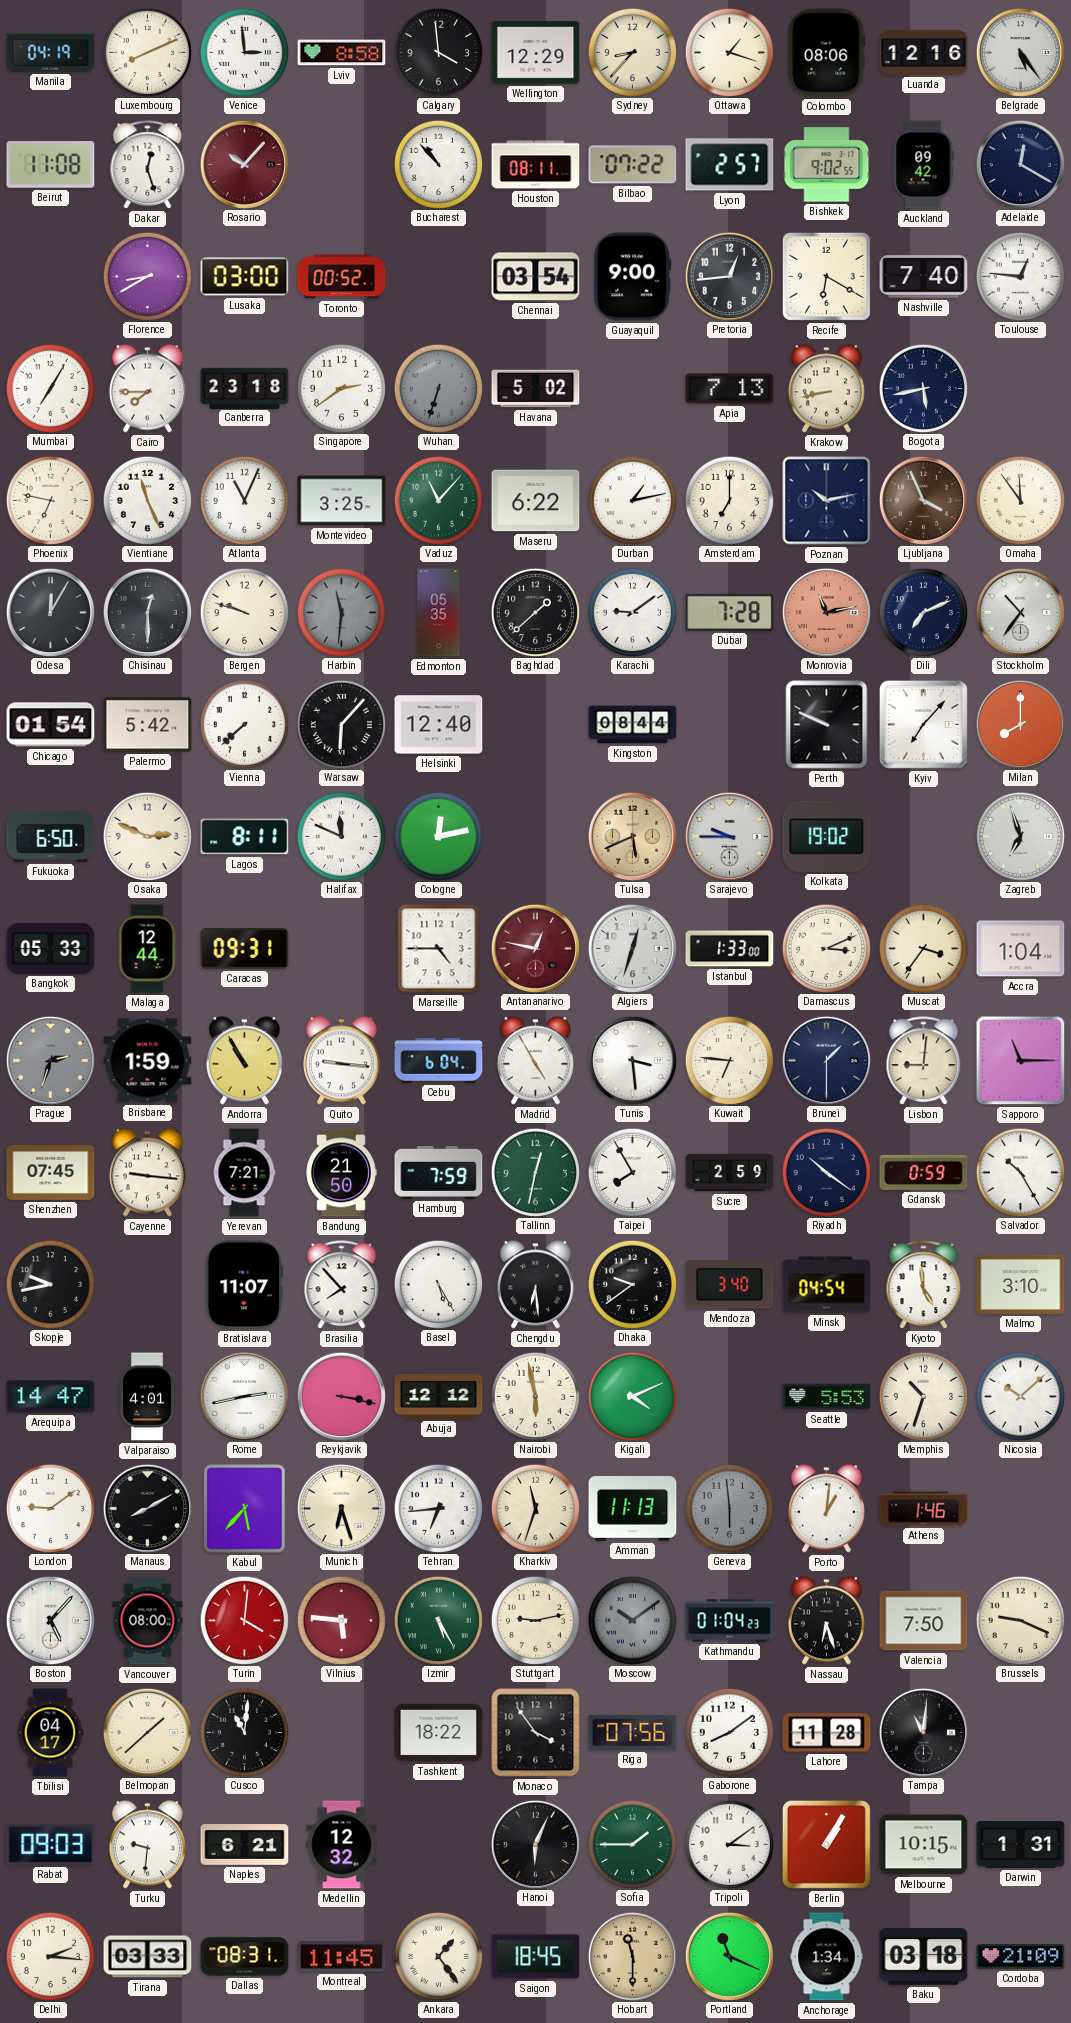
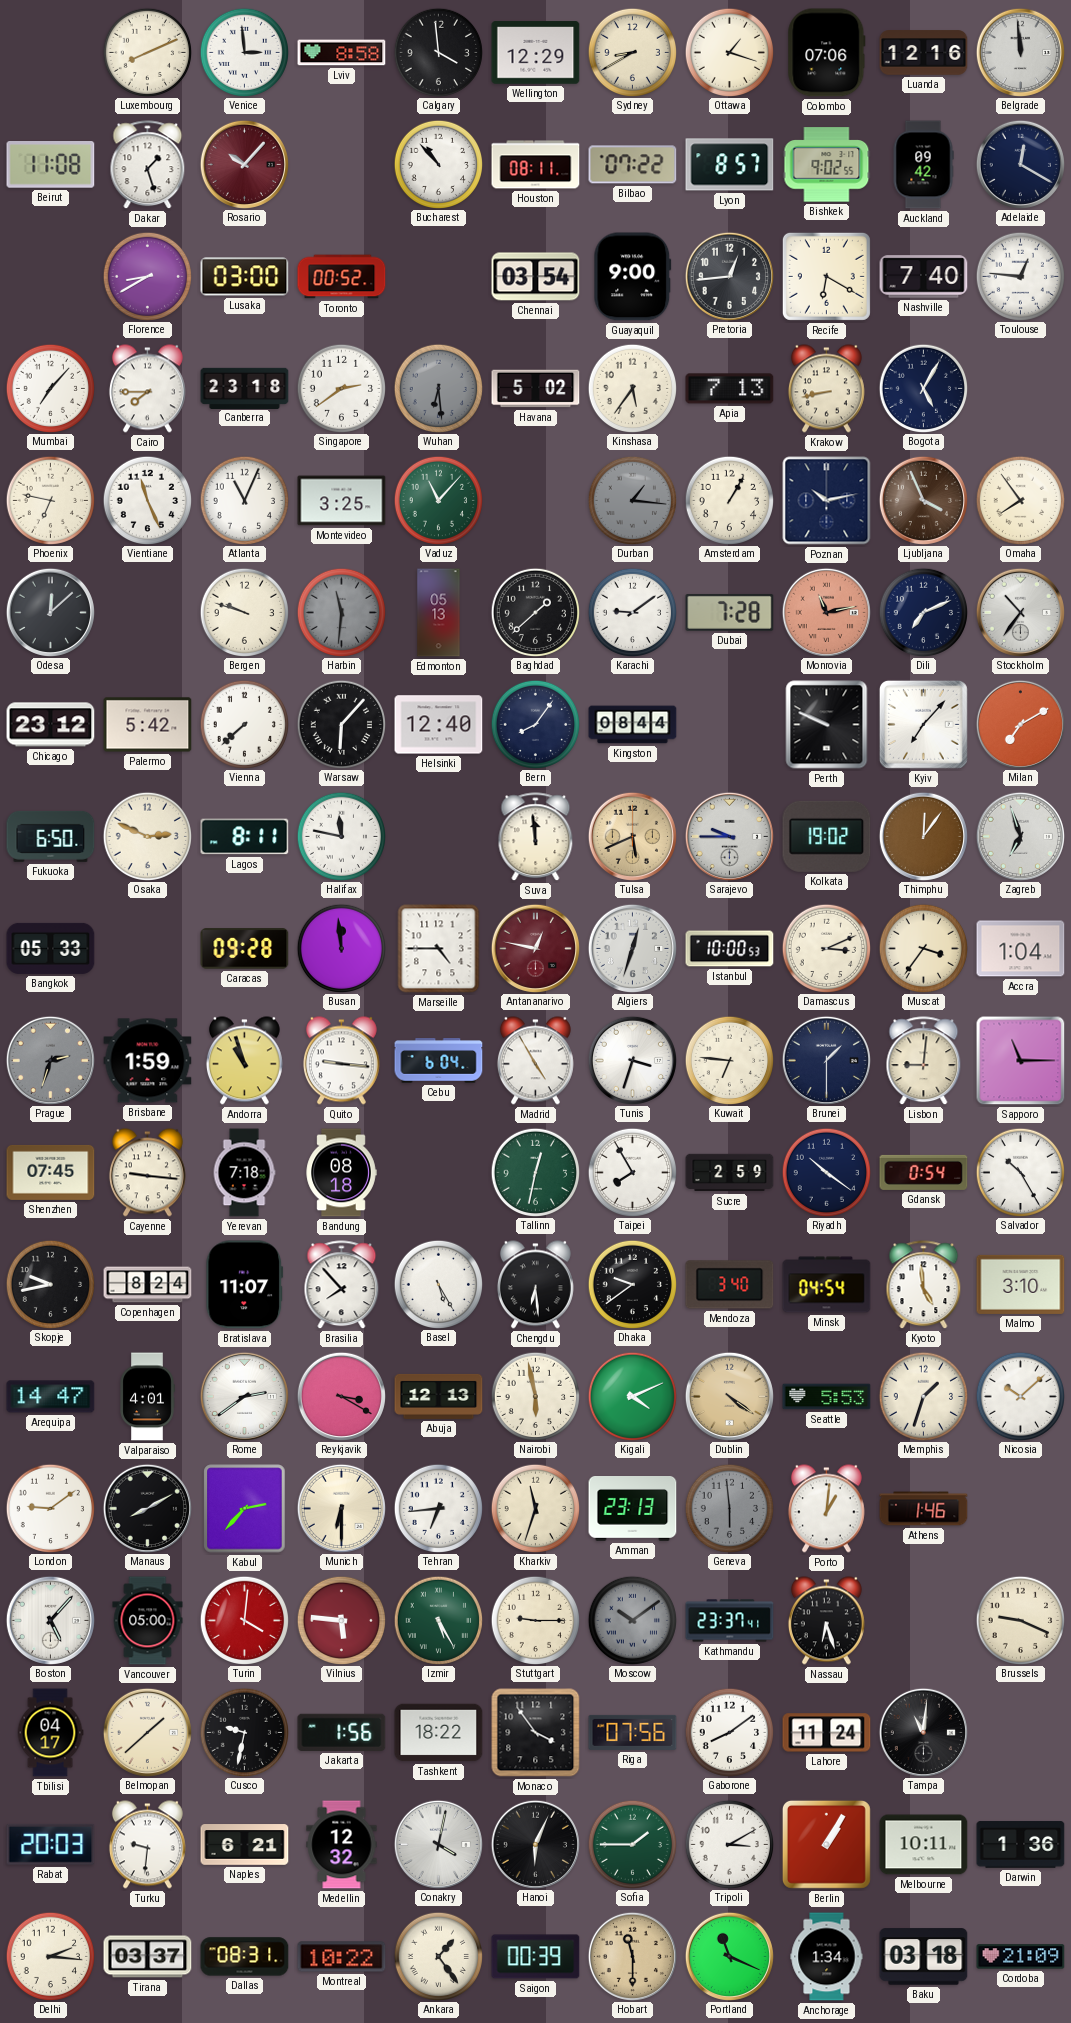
Manila: 04:19 -> none (51, 52)
Sydney: 8:37 -> 8:40 (632, 52)
Colombo: 08:06 -> 07:06 (827, 53)
Belgrade: 5:24 -> 11:59 (1020, 52)
Dakar: 12:27 -> 1:27 (148, 165)
Lyon: 2:57 -> 8:57 (730, 165)
Mumbai: 7:05 -> 7:07 (50, 388)
Wuhan: 6:33 -> 6:29 (438, 388)
Kinshasa: none -> 5:36 (632, 388)
Bogota: 5:43 -> 5:05 (923, 388)
Maseru: 6:22 -> none (536, 501)
Durban: 1:13 -> 1:16 (632, 500)
Durban dial: white -> grey (632, 500)
Amsterdam: 7:00 -> 1:05 (729, 500)
Omaha: 11:54 -> 7:54 (1020, 500)
Odesa: 12:05 -> 12:08 (50, 612)
Chisinau: 12:30 -> none (147, 612)
Edmonton: 05:35 -> 05:13 (439, 613)
Chicago: 01:54 -> 23:12 (51, 725)
Bern: none -> 8:06 (535, 724)
Milan: 8:00 -> 7:10 (1020, 724)
Halifax: 11:49 -> 11:47 (341, 836)
Cologne: 12:13 -> none (438, 836)
Suva: none -> 11:59 (536, 837)
Thimphu: none -> 12:06 (923, 836)
Malaga: 12:44 -> none (147, 949)
Caracas: 09:31 -> 09:28 (245, 949)
Busan: none -> 11:59 (341, 948)
Istanbul: 1:33 -> 10:00 (730, 949)
Andorra: 10:55 -> 10:57 (244, 1061)
Tunis: 3:29 -> 3:33 (632, 1060)
Yerevan: 7:21 -> 7:18 (244, 1173)
Bandung: 21:50 -> 08:18 (341, 1173)
Hamburg: 7:59 -> none (439, 1172)
Gdansk: 0:59 -> 0:54 (924, 1172)
Copenhagen: none -> 8:24 (148, 1285)
Rome: 2:43 -> 2:39 (244, 1396)
Reykjavik: 3:17 -> 3:20 (341, 1396)
Abuja: 12:12 -> 12:13 (439, 1396)
Dublin: none -> 4:21 (729, 1396)
Memphis: 10:33 -> 1:33 (923, 1396)
Kabul: 5:37 -> 2:37 (245, 1509)
Munich: 6:27 -> 6:30 (341, 1508)
Amman: 11:13 -> 23:13 (633, 1509)
Vancouver: 08:00 -> 05:00 (148, 1621)
Stuttgart: 9:13 -> 9:15 (535, 1620)
Kathmandu: 01:04 -> 23:37 (730, 1621)
Valencia: 7:50 -> none (924, 1621)
Cusco: 11:01 -> 9:32 (244, 1732)
Jakarta: none -> 1:56 (342, 1732)
Lahore: 11:28 -> 11:24 (827, 1733)
Rabat: 09:03 -> 20:03 (51, 1844)
Conakry: none -> 4:02 (438, 1844)
Tripoli: 3:09 -> 3:10 (729, 1844)
Melbourne: 10:15 -> 10:11 (924, 1845)
Darwin: 1:31 -> 1:36 (1021, 1845)
Tirana: 03:33 -> 03:37 (148, 1957)
Montreal: 11:45 -> 10:22 (342, 1957)
Saigon: 18:45 -> 00:39 (536, 1957)
